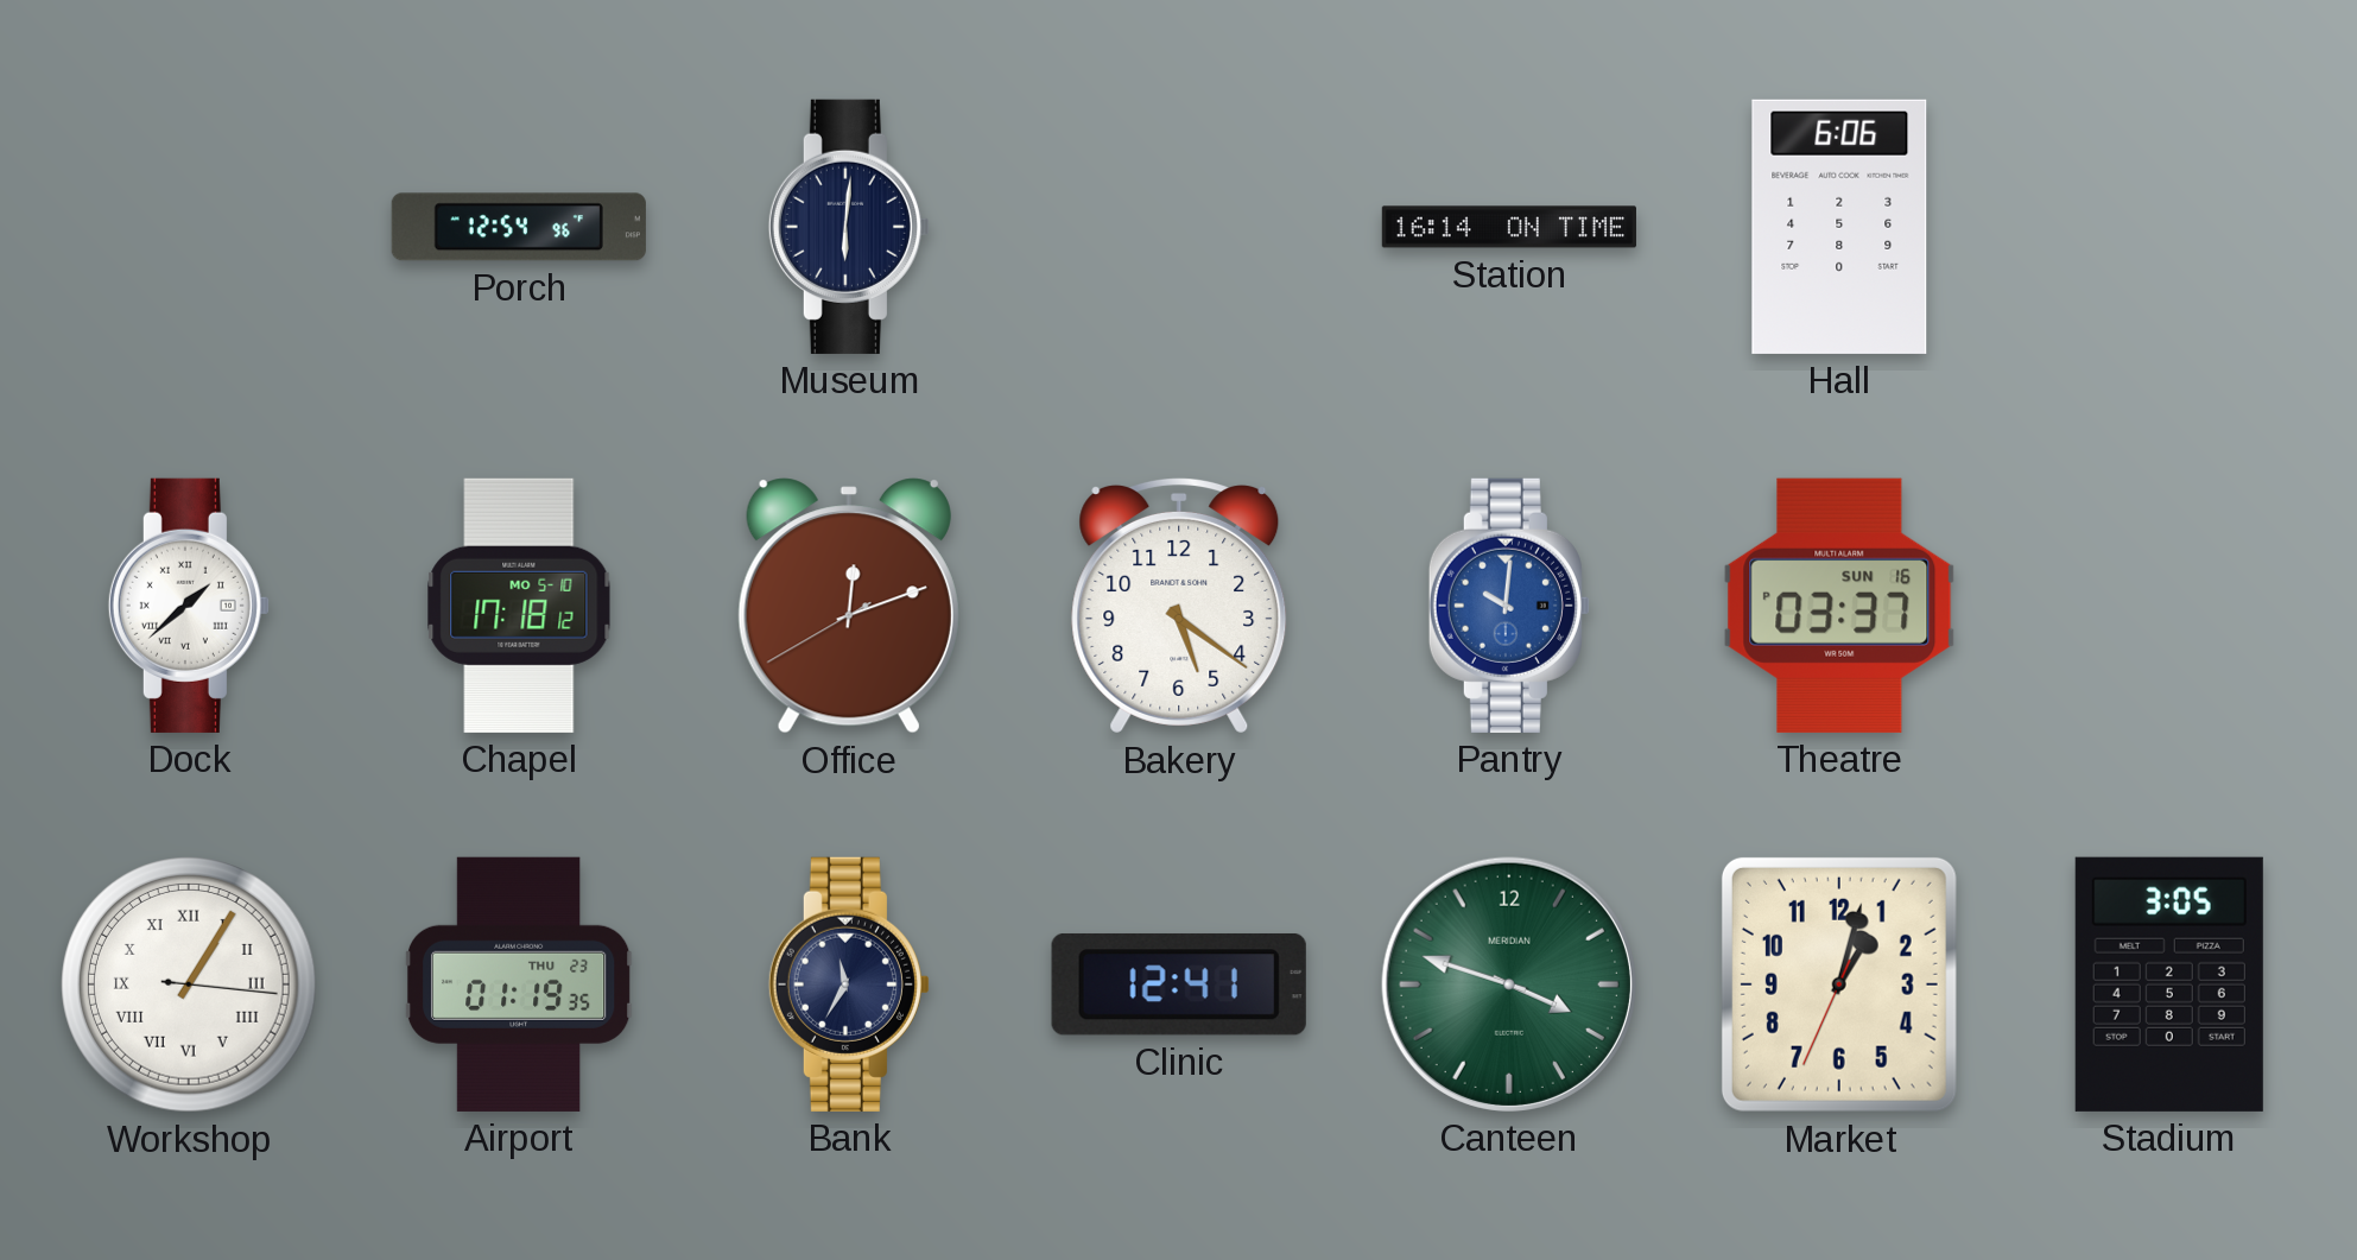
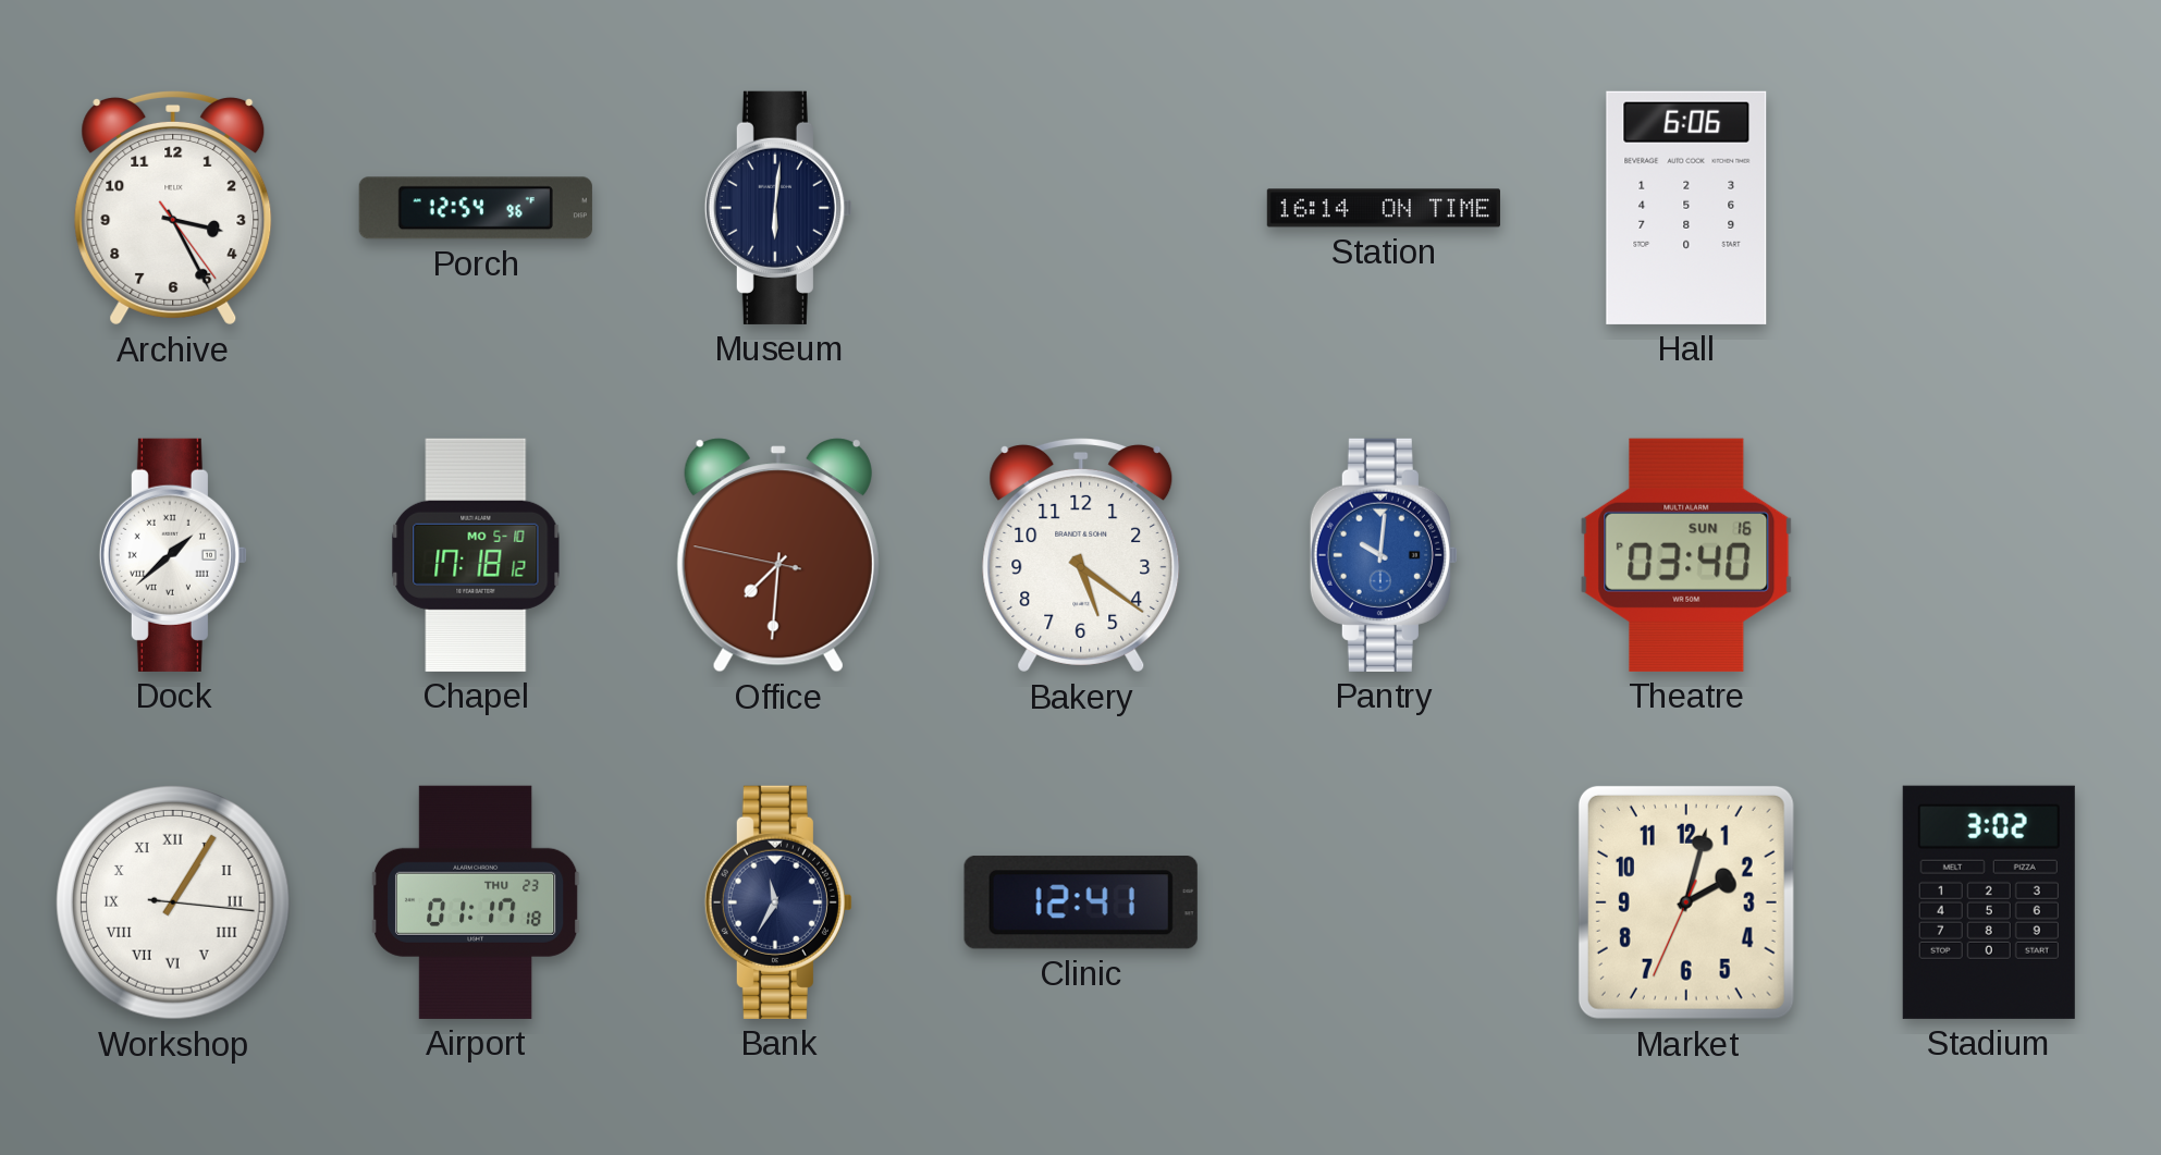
Archive: none -> 3:25 (173, 208)
Office: 12:11 -> 7:30 (778, 555)
Theatre: 03:37 -> 03:40 (1686, 555)
Airport: 01:19 -> 01:17 (476, 902)
Canteen: 3:48 -> none (1509, 984)
Market: 1:02 -> 2:02 (1686, 902)
Stadium: 3:05 -> 3:02 (1989, 902)
